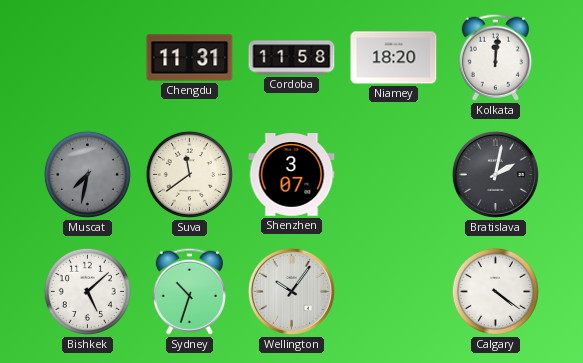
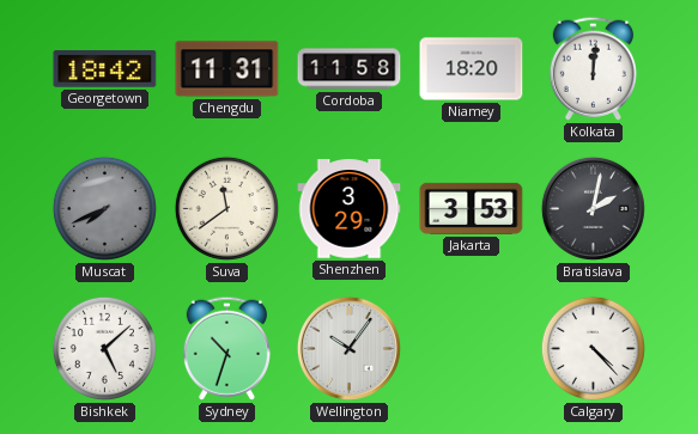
Georgetown: none -> 18:42 (105, 69)
Muscat: 7:32 -> 7:41 (104, 208)
Shenzhen: 3:07 -> 3:29 (350, 209)
Jakarta: none -> 3:53 (472, 208)
Calgary: 4:21 -> 4:23 (593, 348)
